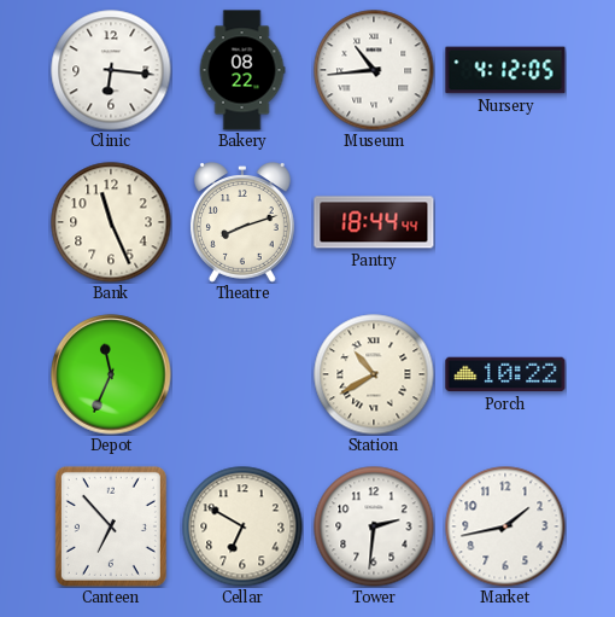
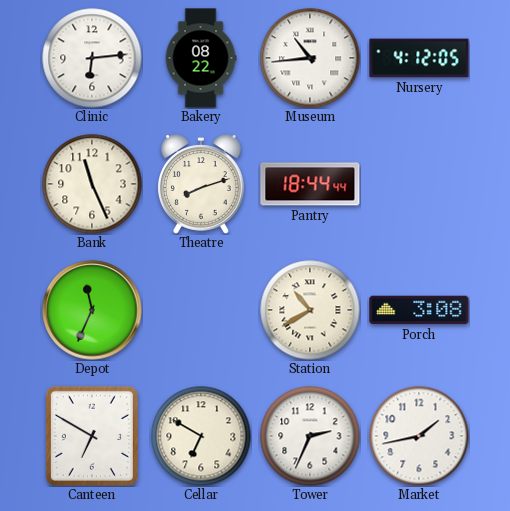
Clinic: 6:16 -> 6:14 (92, 58)
Porch: 10:22 -> 3:08 (419, 310)
Canteen: 6:53 -> 6:50 (92, 436)
Tower: 2:31 -> 2:34 (310, 436)
